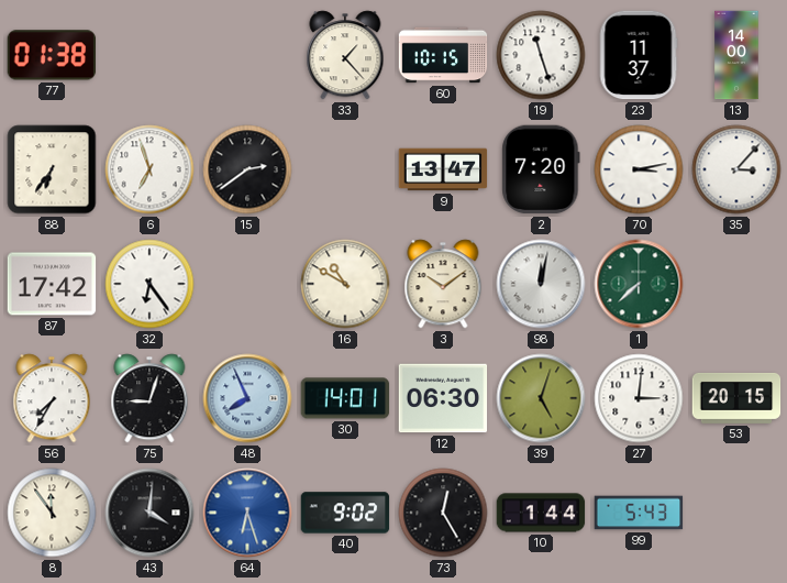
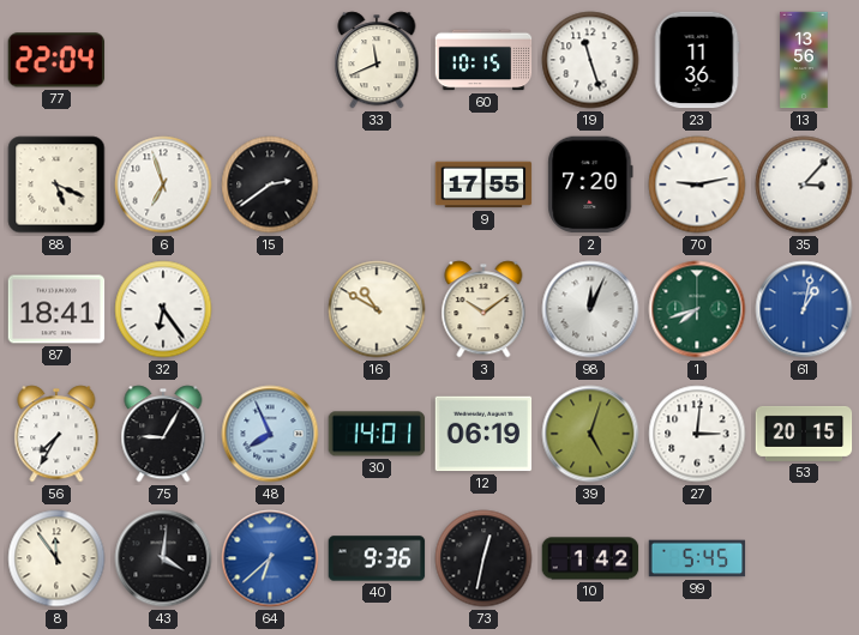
77: 01:38 -> 22:04 (56, 60)
33: 1:23 -> 11:41 (377, 60)
23: 11:37 -> 11:36 (697, 60)
13: 14:00 -> 13:56 (804, 60)
88: 6:36 -> 5:19 (56, 185)
9: 13:47 -> 17:55 (483, 185)
70: 3:13 -> 9:13 (697, 185)
87: 17:42 -> 18:41 (56, 309)
98: 12:02 -> 12:04 (590, 309)
1: 7:38 -> 7:42 (697, 309)
61: none -> 1:02 (804, 309)
75: 9:03 -> 9:05 (163, 434)
12: 06:30 -> 06:19 (483, 434)
64: 6:27 -> 6:38 (270, 558)
40: 9:02 -> 9:36 (377, 558)
73: 12:25 -> 12:32 (483, 558)
10: 1:44 -> 1:42 (590, 558)
99: 5:43 -> 5:45 (697, 558)
